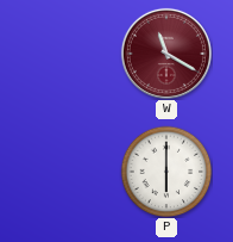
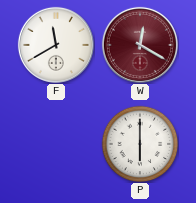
F: none -> 11:40 (56, 45)
W: 11:20 -> 12:20 (140, 45)
